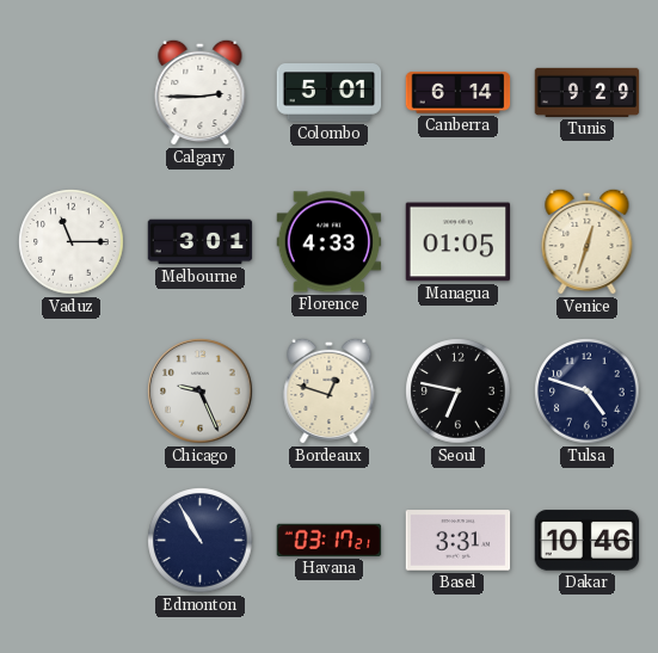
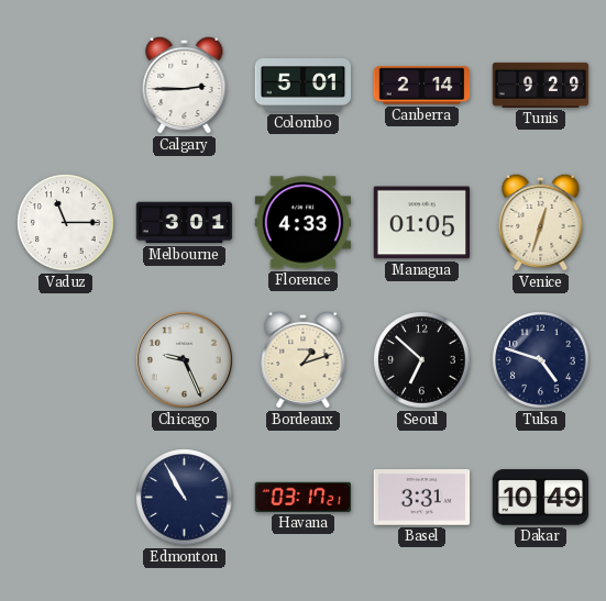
Canberra: 6:14 -> 2:14 (422, 86)
Bordeaux: 12:48 -> 1:12 (304, 359)
Seoul: 6:47 -> 6:52 (422, 360)
Dakar: 10:46 -> 10:49 (541, 498)
